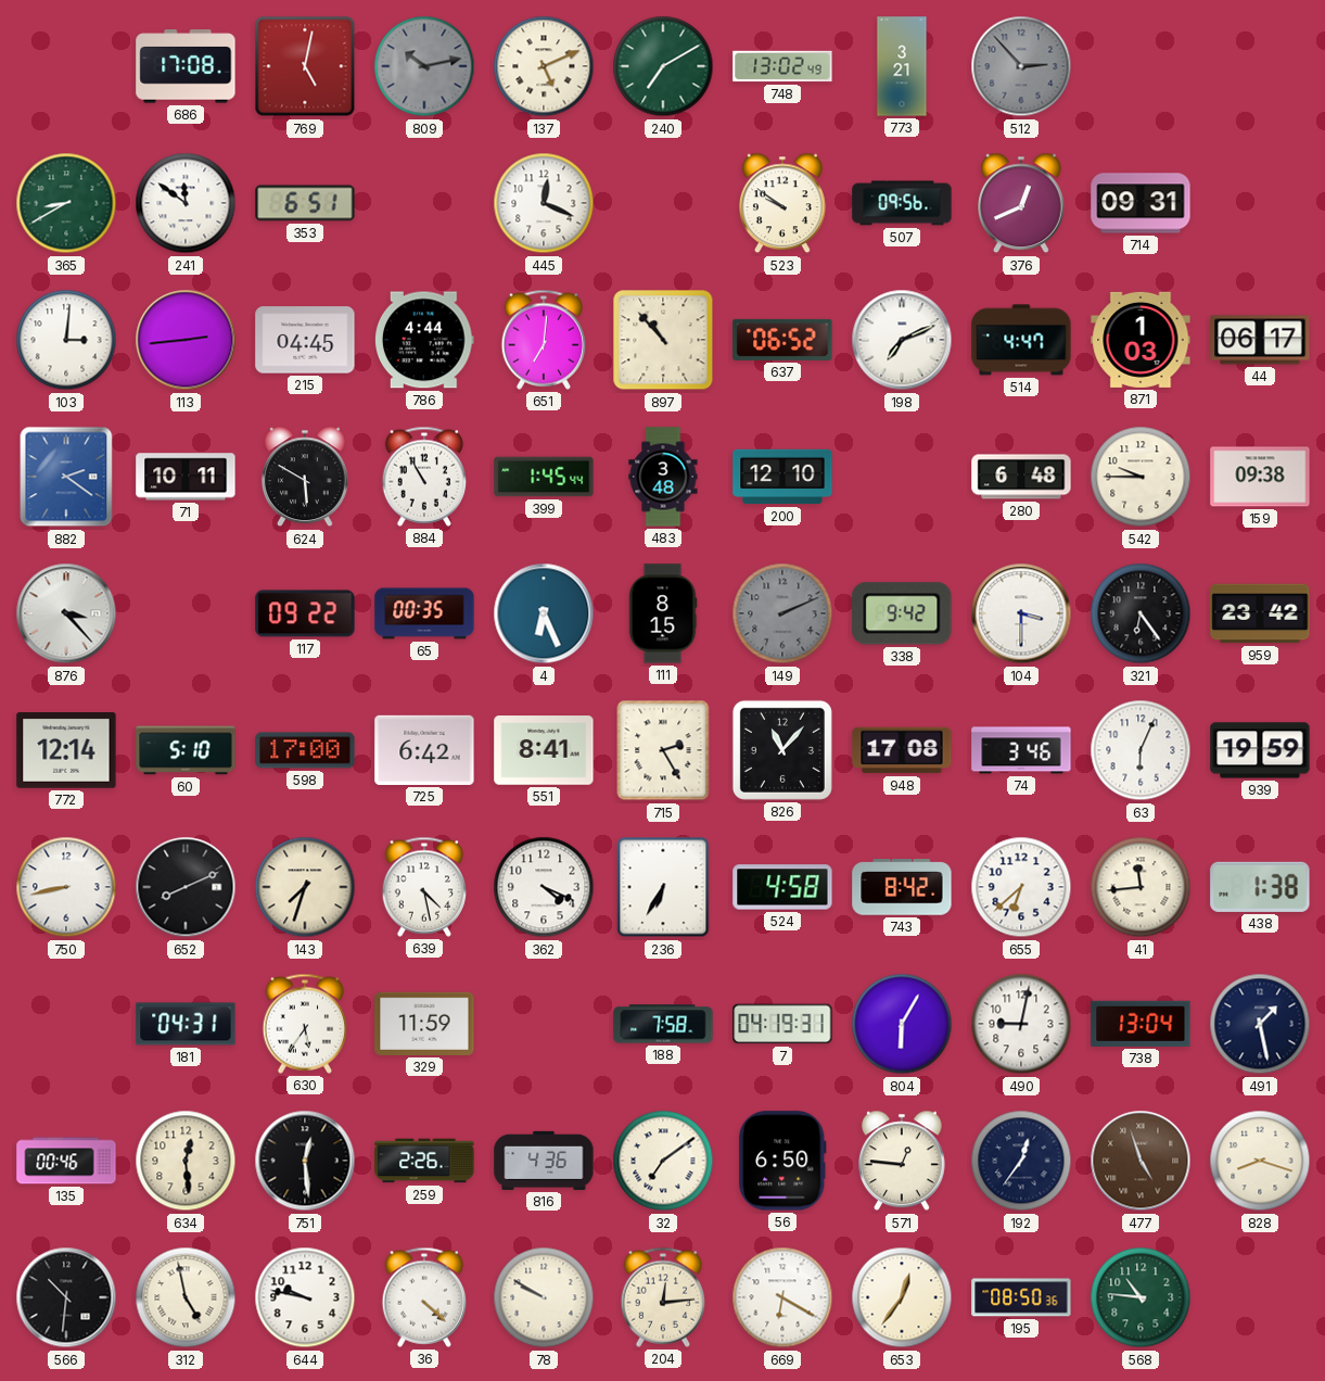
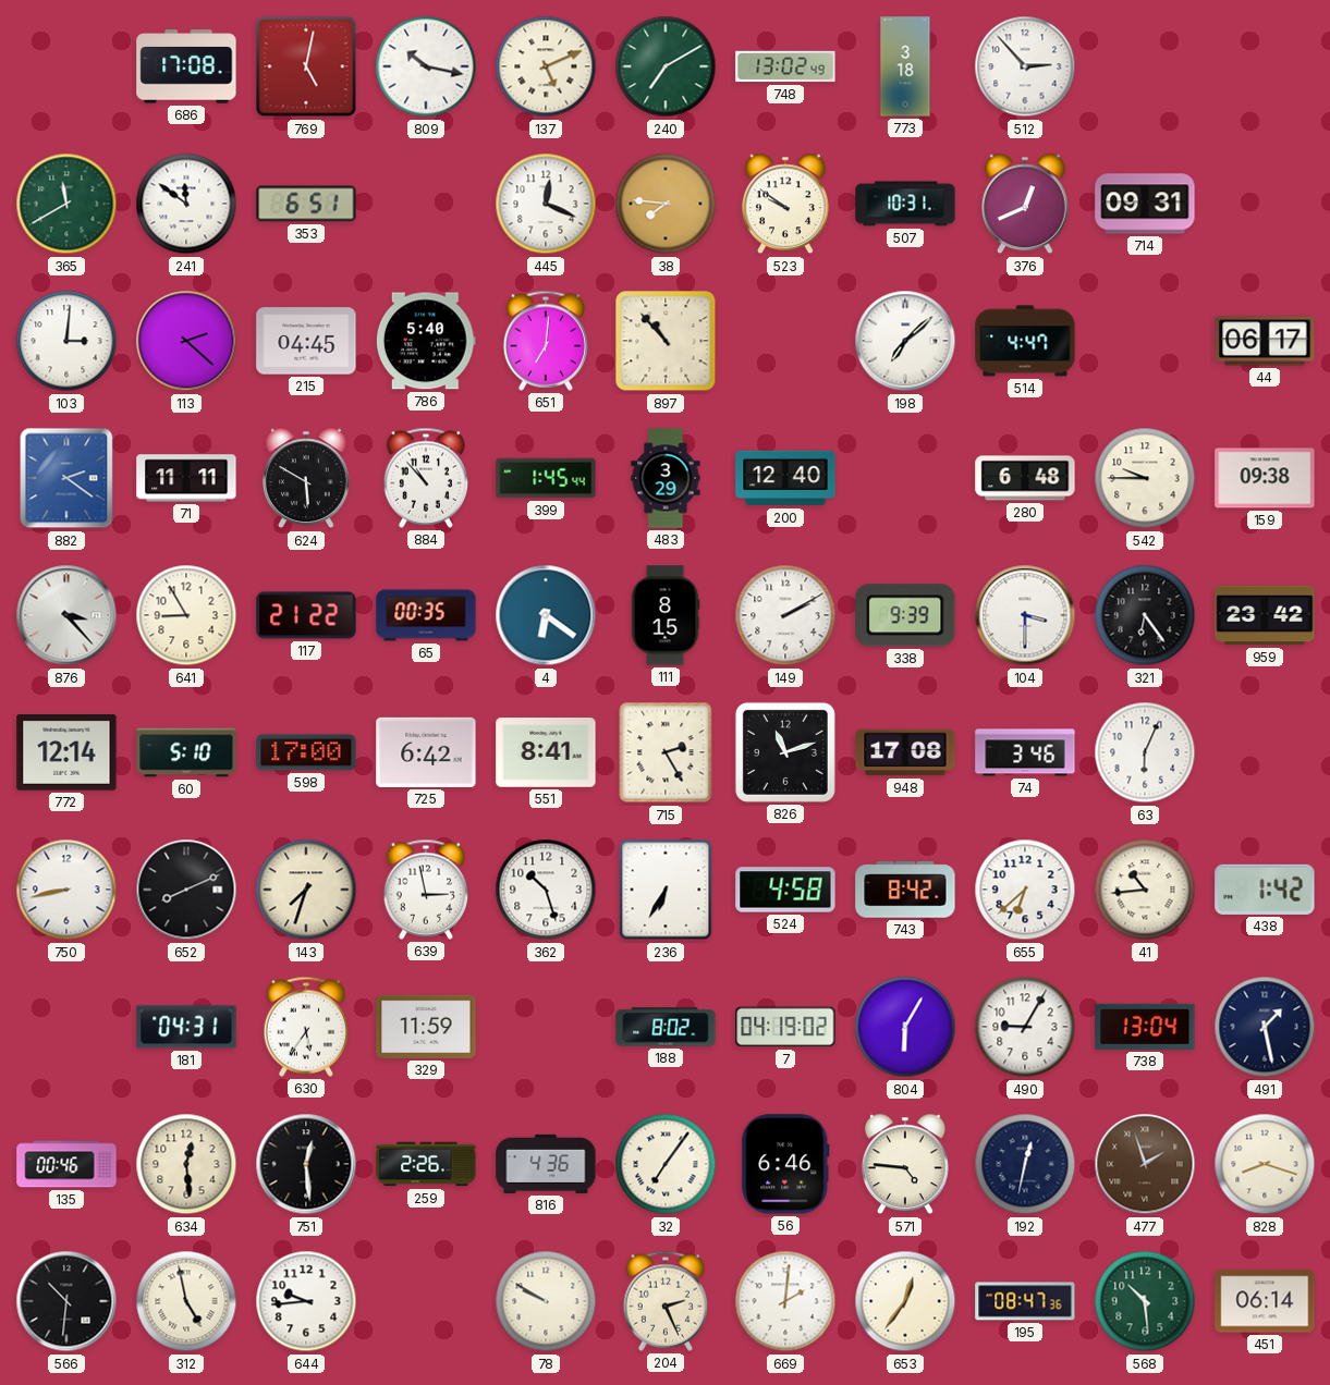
809: 10:13 -> 10:17 (426, 66)
809 dial: grey -> white (426, 66)
773: 3:21 -> 3:18 (905, 66)
512 dial: grey -> white (1025, 66)
365: 8:40 -> 11:40 (66, 204)
38: none -> 7:46 (666, 204)
507: 09:56 -> 10:31 (905, 204)
113: 2:44 -> 2:22 (186, 341)
786: 4:44 -> 5:40 (426, 341)
637: 06:52 -> none (782, 340)
198: 7:11 -> 7:08 (905, 341)
871: 1:03 -> none (1141, 340)
71: 10:11 -> 11:11 (186, 478)
884: 10:55 -> 10:53 (426, 478)
483: 3:48 -> 3:29 (666, 478)
200: 12:10 -> 12:40 (785, 478)
641: none -> 8:55 (186, 615)
117: 09:22 -> 21:22 (306, 615)
4: 6:26 -> 6:21 (546, 615)
149: 2:11 -> 2:10 (785, 615)
149 dial: grey -> white (785, 615)
338: 9:42 -> 9:39 (905, 615)
826: 11:07 -> 11:12 (785, 752)
939: 19:59 -> none (1260, 750)
639: 4:28 -> 2:58 (426, 890)
362: 4:19 -> 10:27 (546, 890)
41: 11:44 -> 10:44 (1145, 890)
438: 1:38 -> 1:42 (1265, 890)
188: 7:58 -> 8:02 (666, 1027)
7: 04:19:31 -> 04:19:02 (785, 1027)
490: 9:02 -> 9:05 (1025, 1027)
32: 7:09 -> 7:06 (666, 1164)
56: 6:50 -> 6:46 (785, 1164)
571: 12:46 -> 4:46 (906, 1164)
192: 12:36 -> 12:32 (1025, 1164)
477: 4:57 -> 1:57 (1145, 1164)
644: 9:47 -> 9:44 (306, 1301)
36: 4:22 -> none (424, 1297)
204: 12:14 -> 2:26 (666, 1301)
669: 6:20 -> 2:01 (785, 1301)
195: 08:50 -> 08:47 (1025, 1301)
568: 10:46 -> 10:29 (1145, 1301)
451: none -> 06:14 (1265, 1301)
